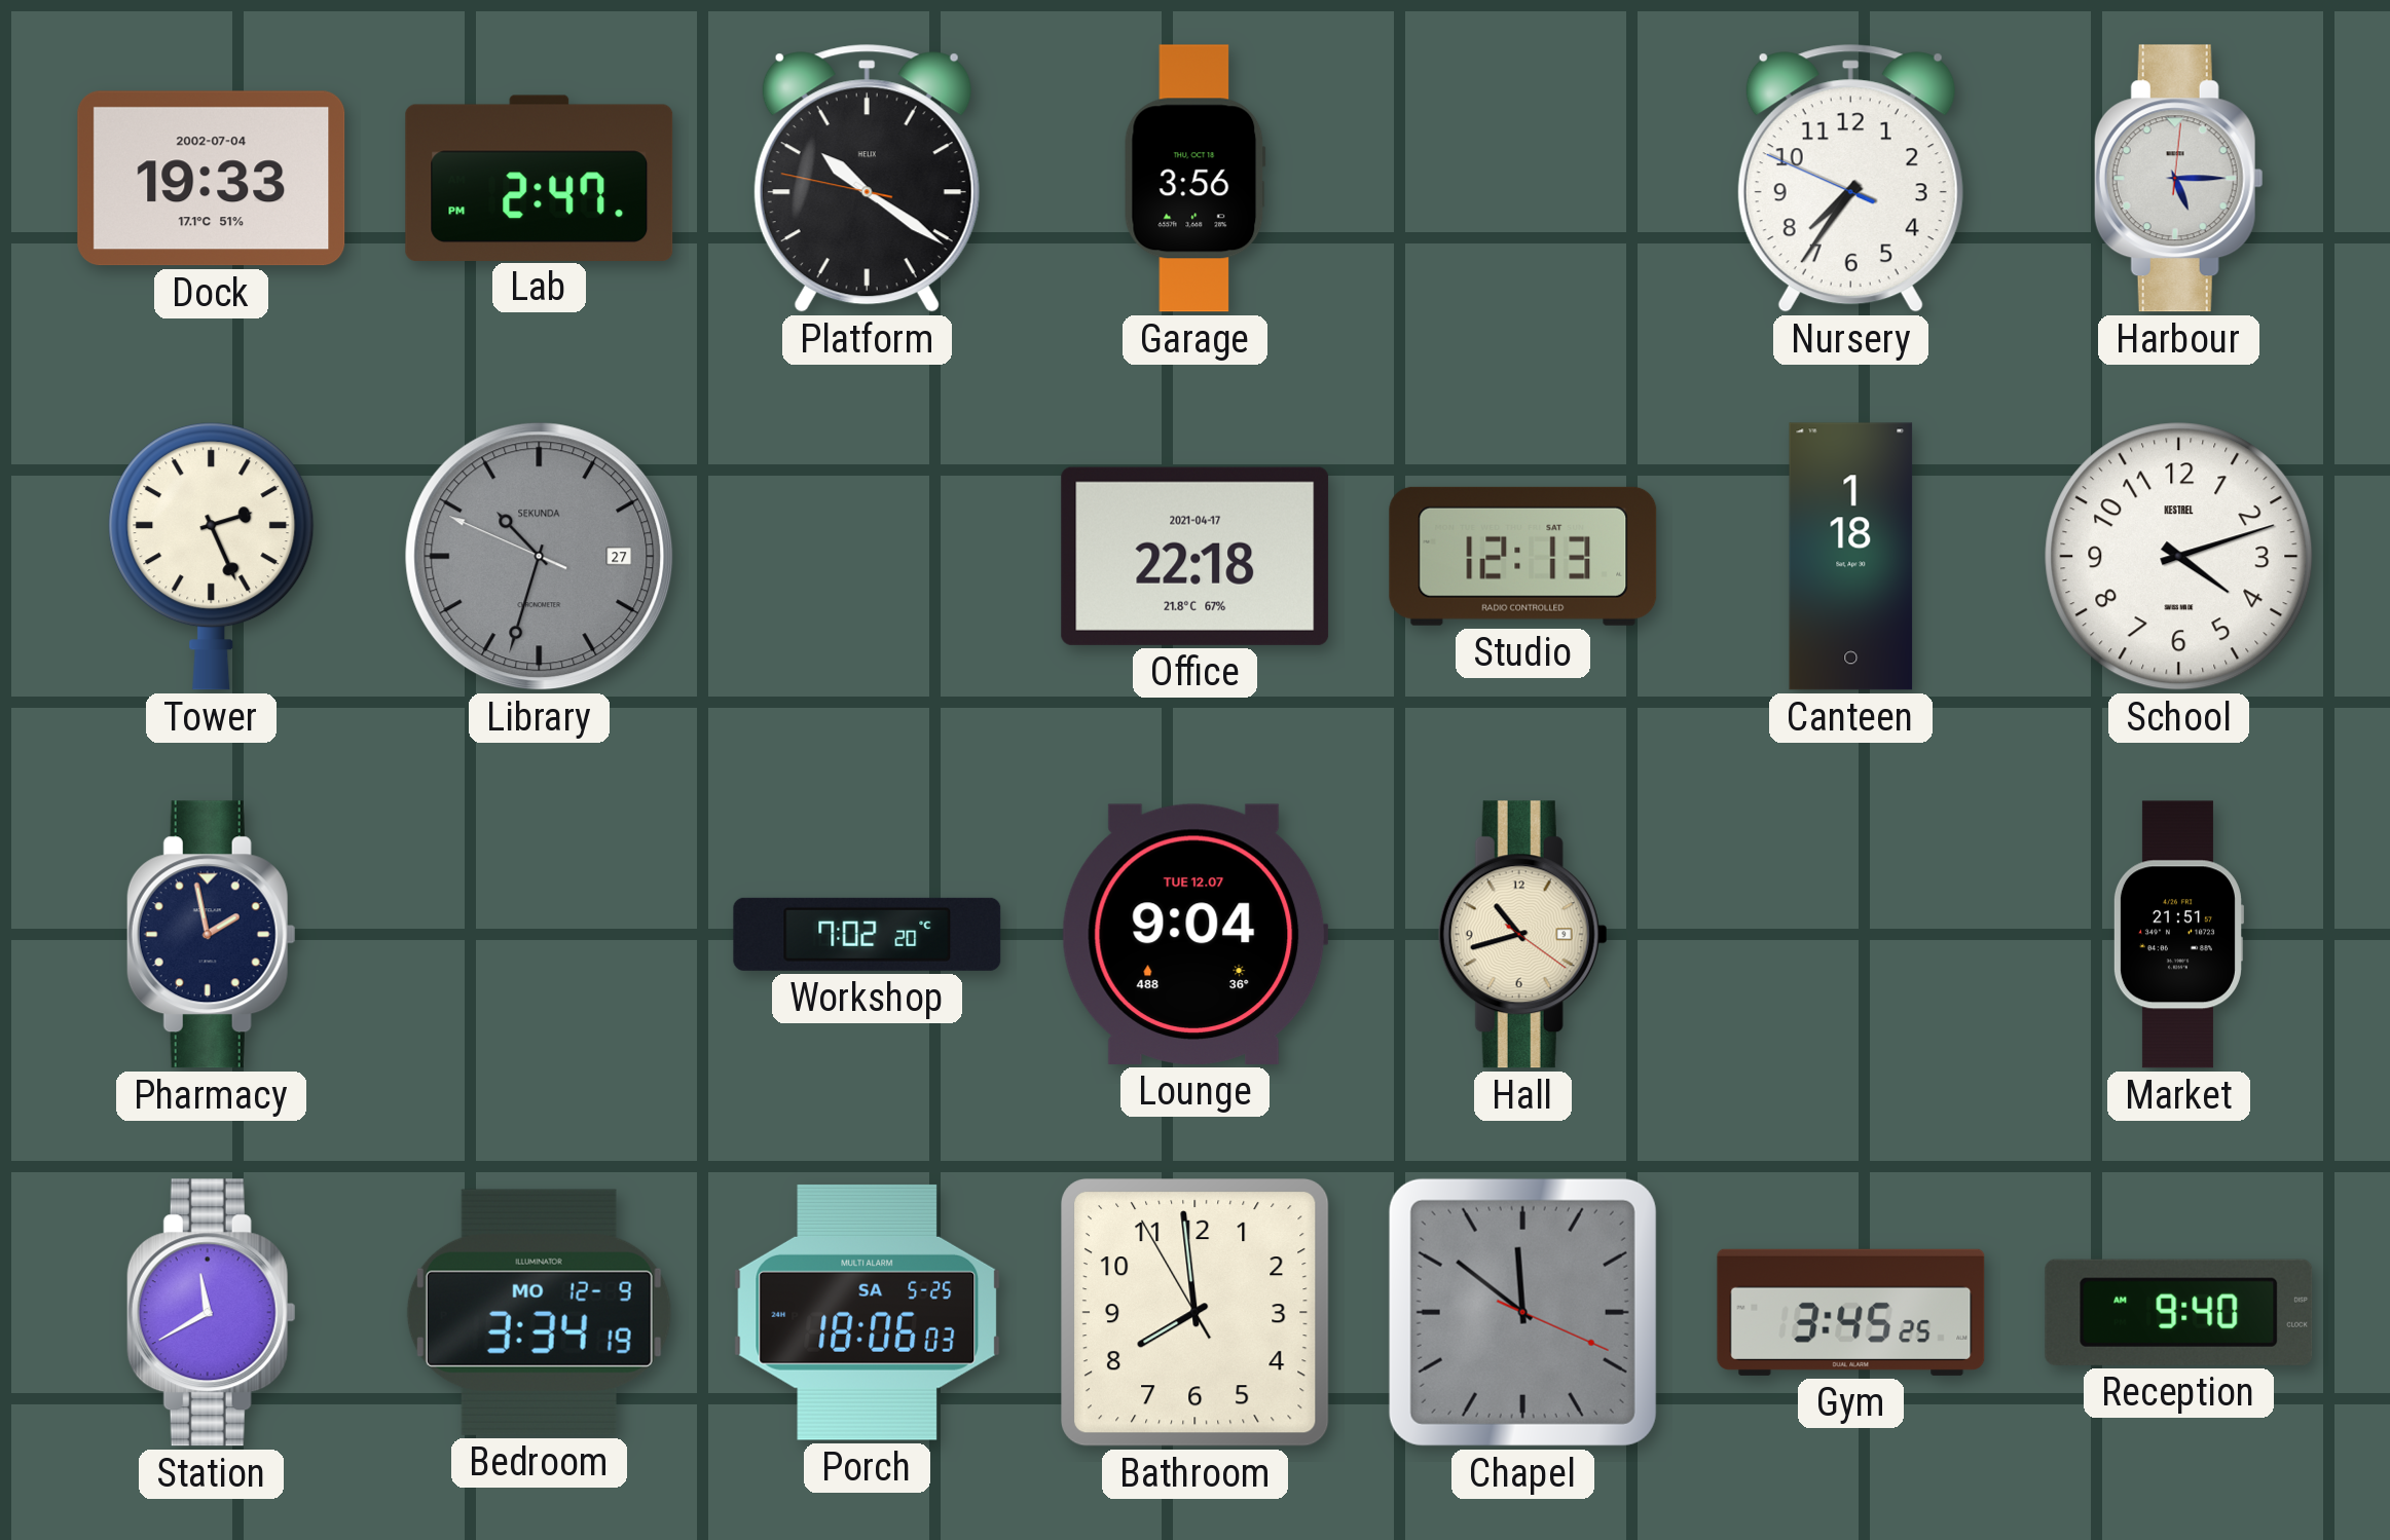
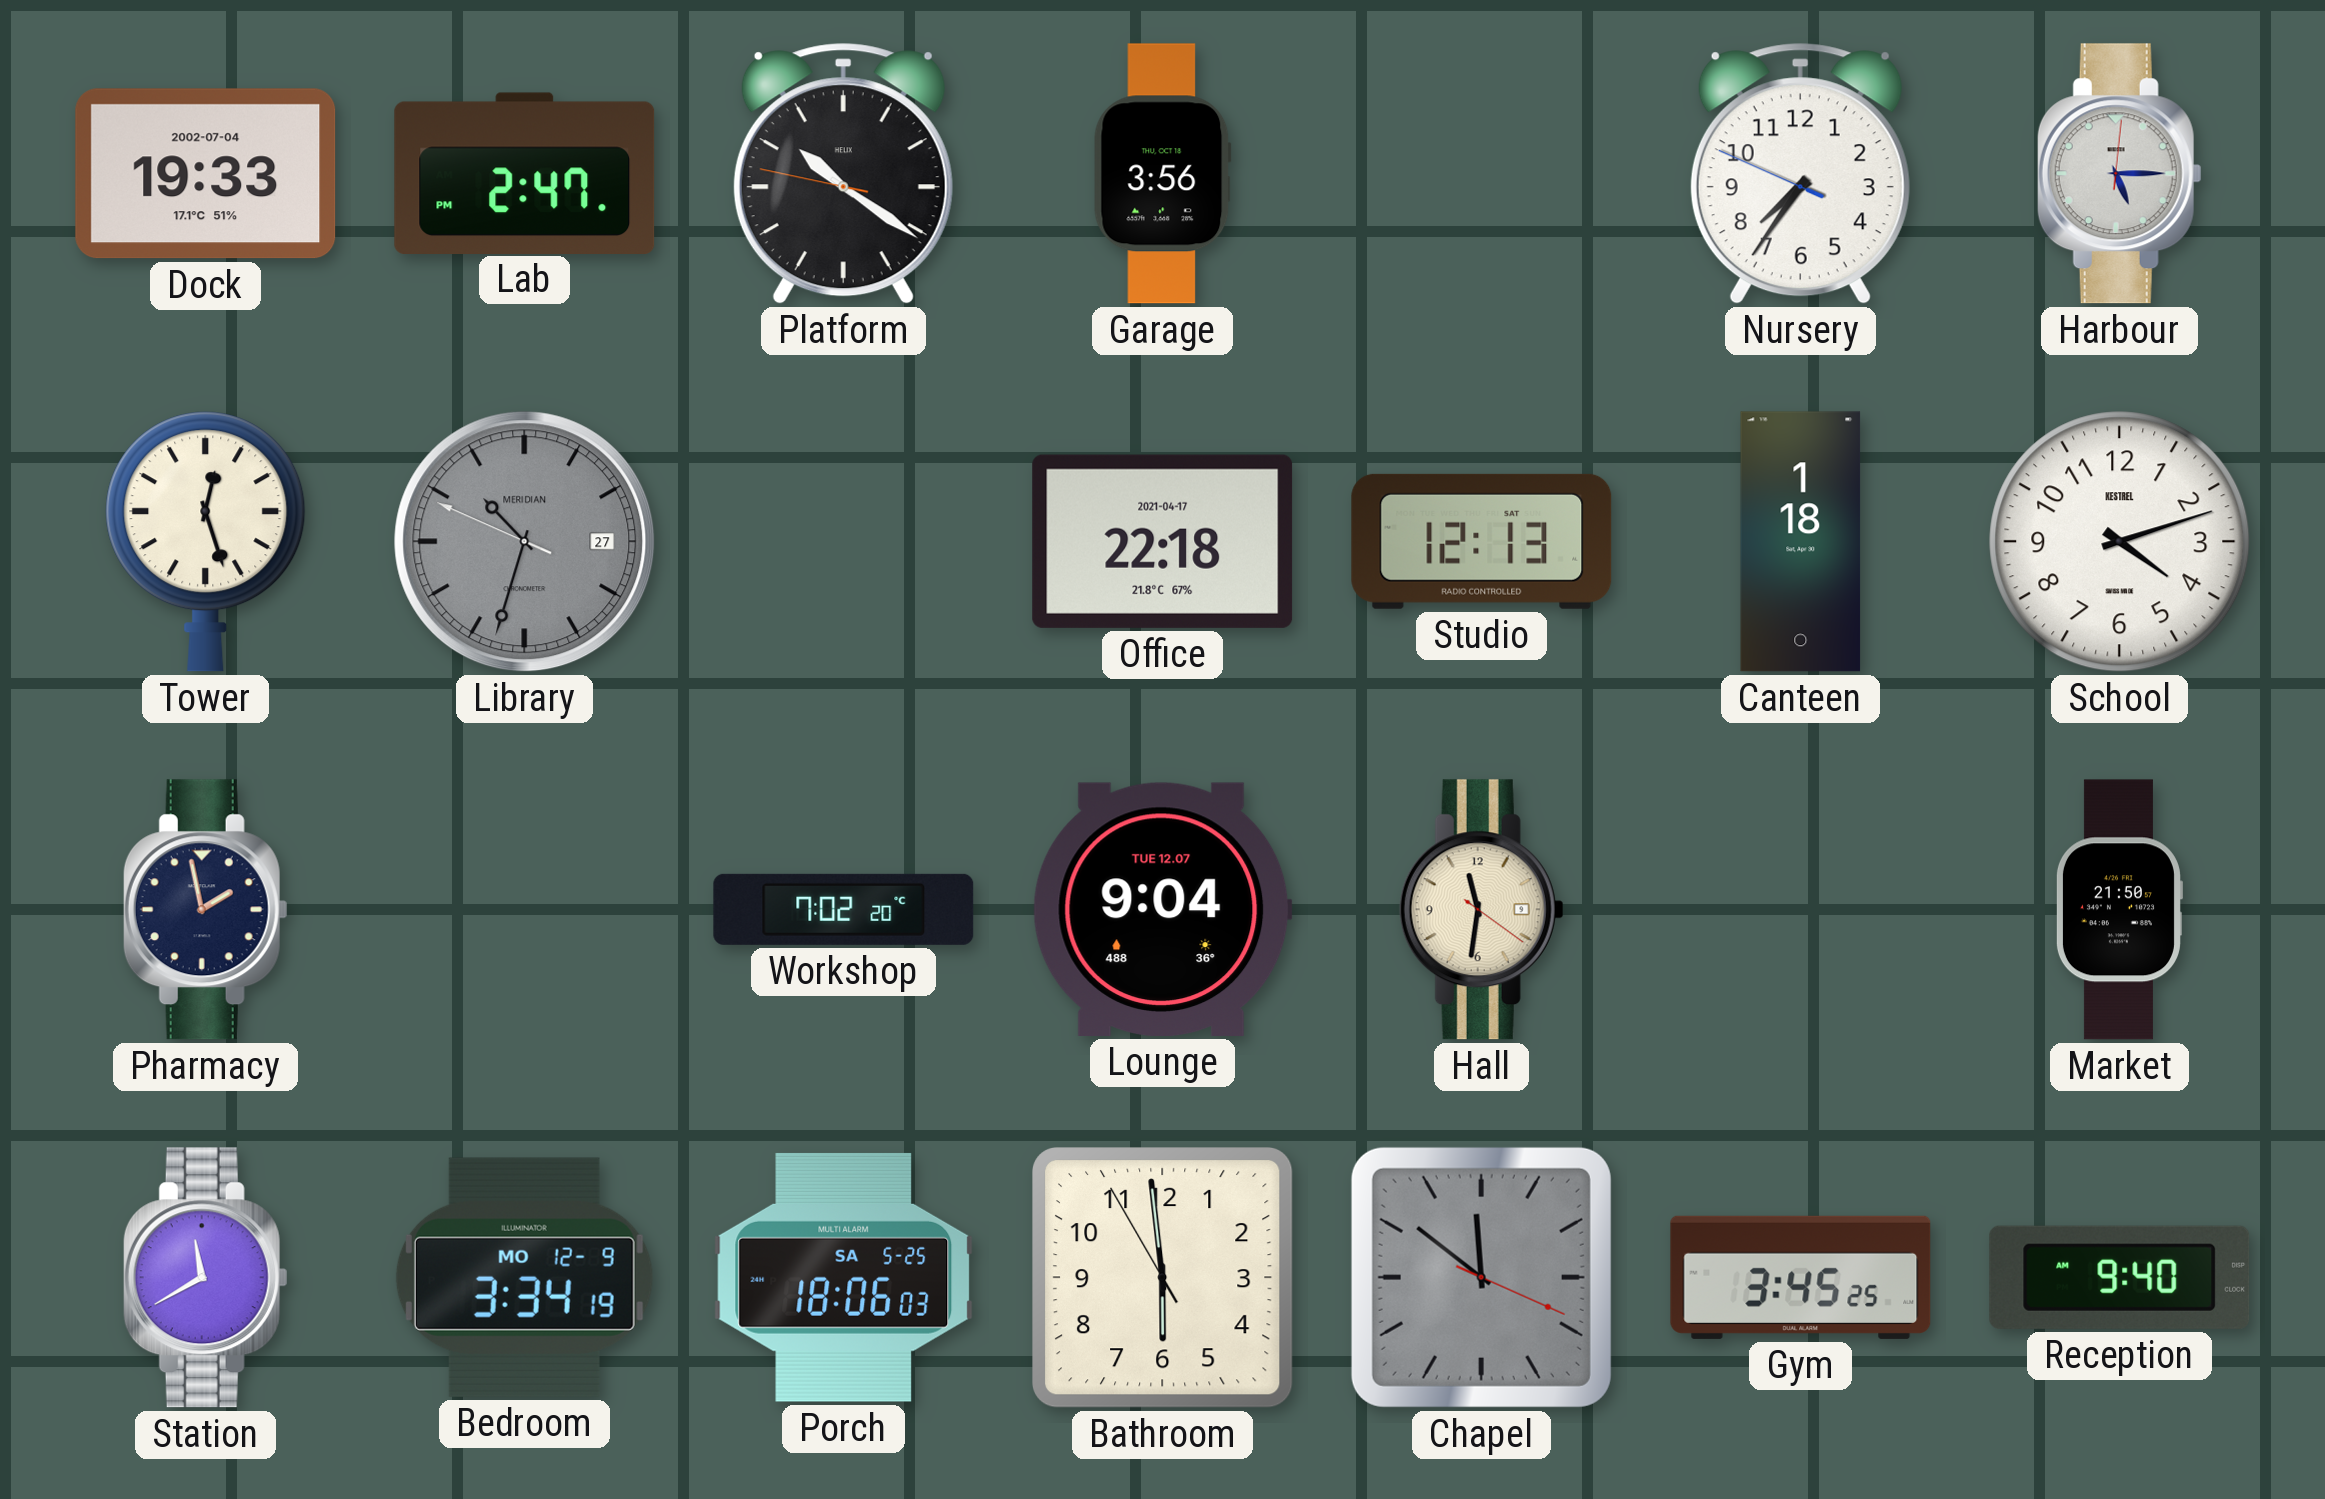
Tower: 2:26 -> 12:27 (206, 542)
Library brand: SEKUNDA -> MERIDIAN (525, 542)
Hall: 10:42 -> 11:31 (1481, 910)
Market: 21:51 -> 21:50 (2119, 910)
Bathroom: 7:58 -> 5:58 (1163, 1278)
